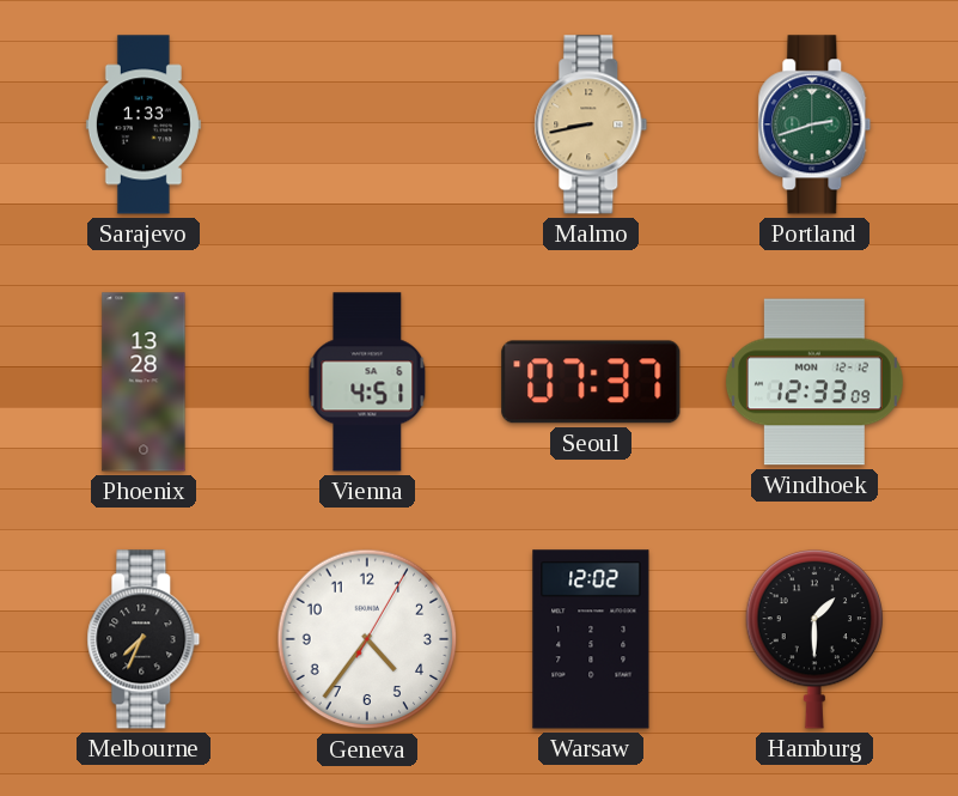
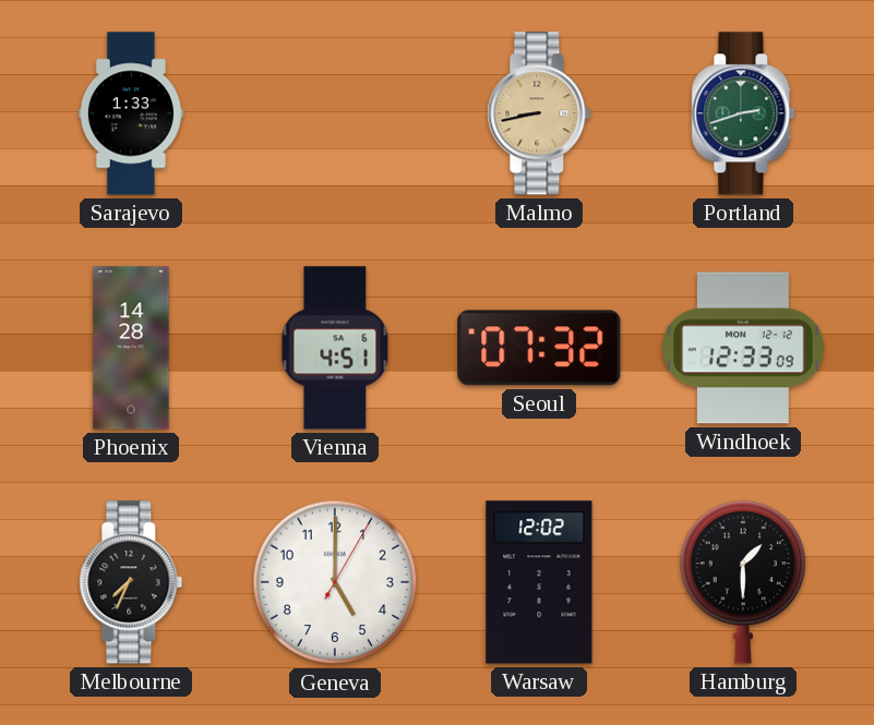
Phoenix: 13:28 -> 14:28 (131, 348)
Seoul: 07:37 -> 07:32 (539, 348)
Geneva: 4:36 -> 5:00 (335, 582)
